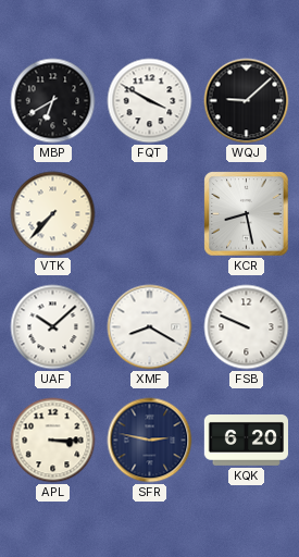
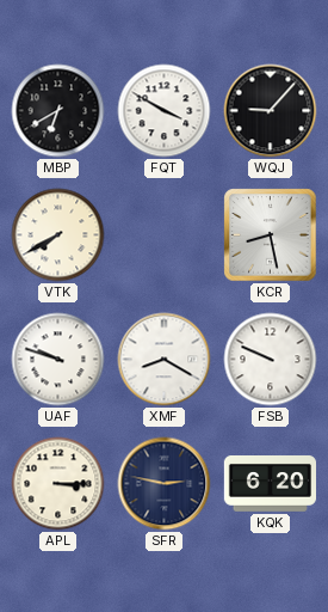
WQJ: 9:08 -> 9:07 (271, 111)
VTK: 7:37 -> 7:40 (58, 235)
UAF: 10:08 -> 9:48 (58, 360)
